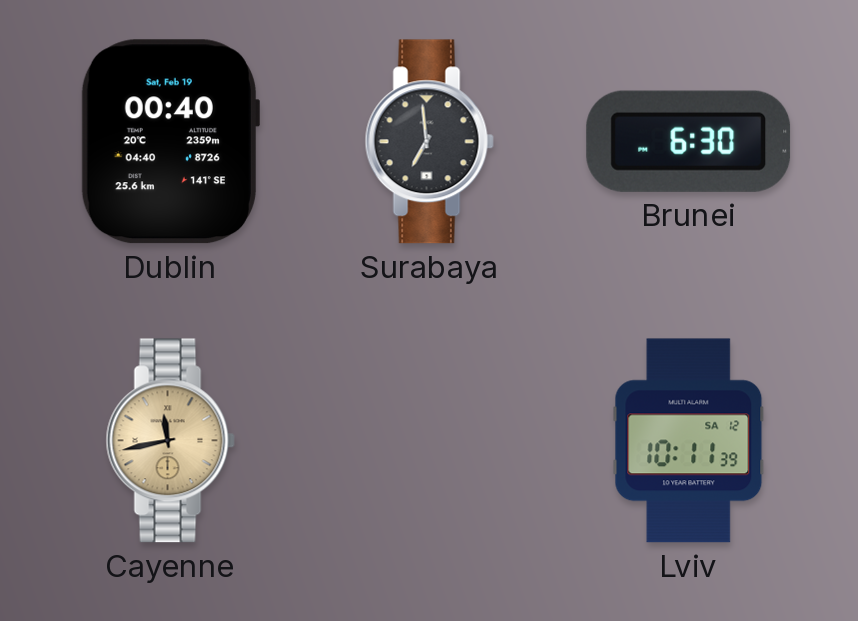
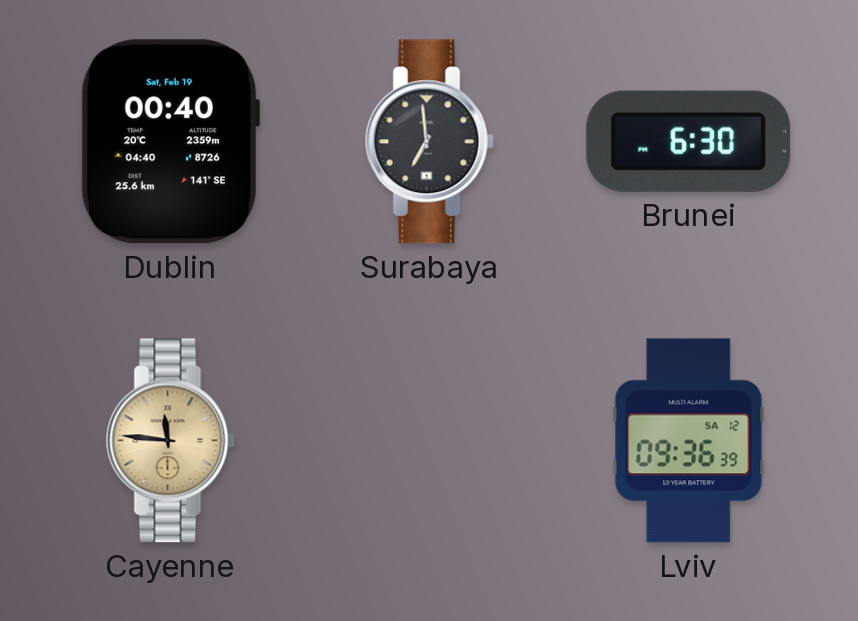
Cayenne: 11:43 -> 11:46 (170, 441)
Lviv: 10:11 -> 09:36 (689, 441)
